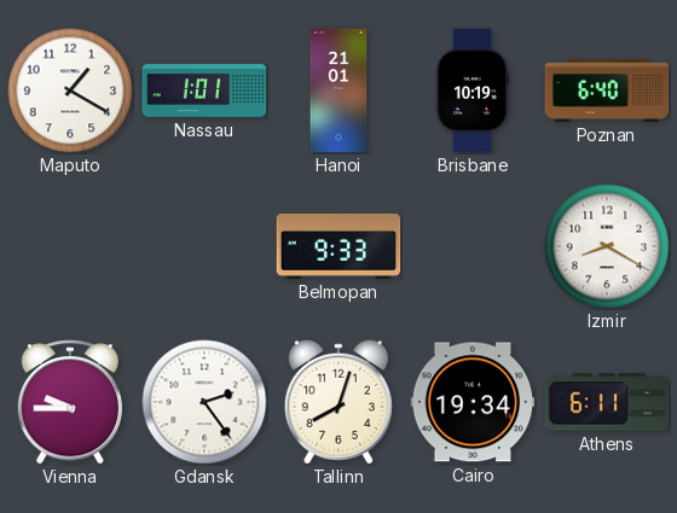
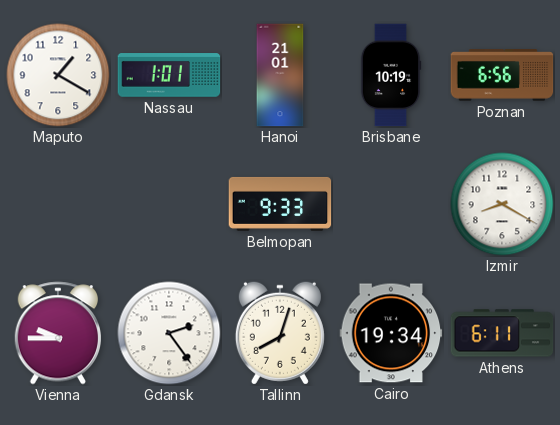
Poznan: 6:40 -> 6:56 (502, 75)
